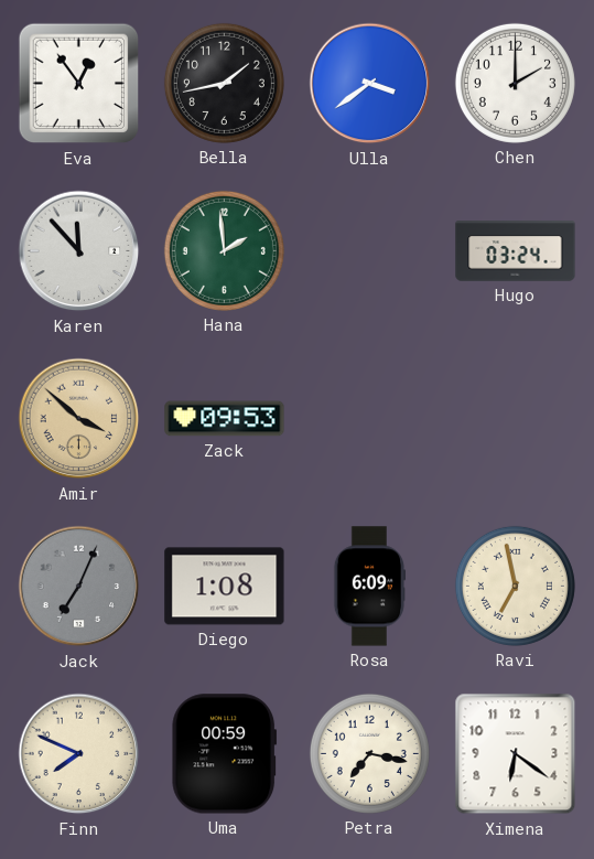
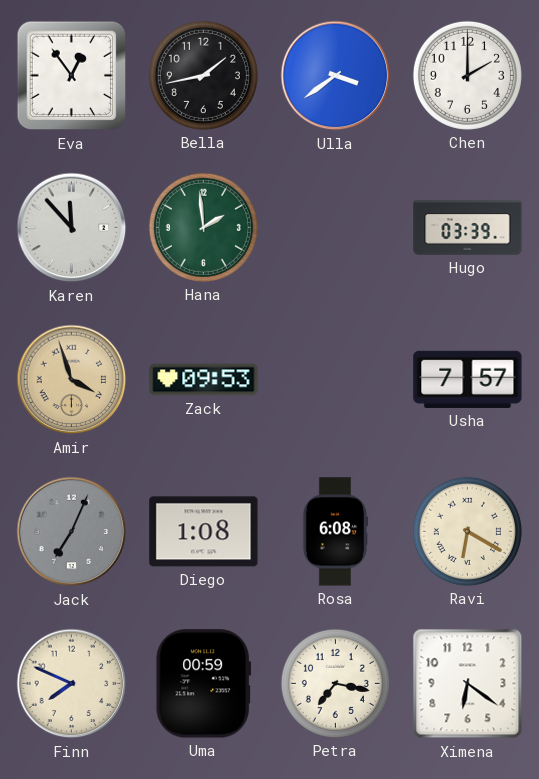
Hugo: 03:24 -> 03:39 (468, 228)
Amir: 3:52 -> 3:57 (72, 380)
Usha: none -> 7:57 (468, 379)
Rosa: 6:09 -> 6:08 (334, 532)
Ravi: 6:58 -> 6:20 (467, 531)
